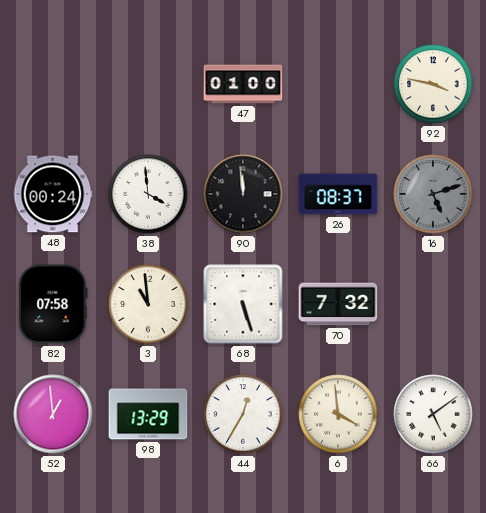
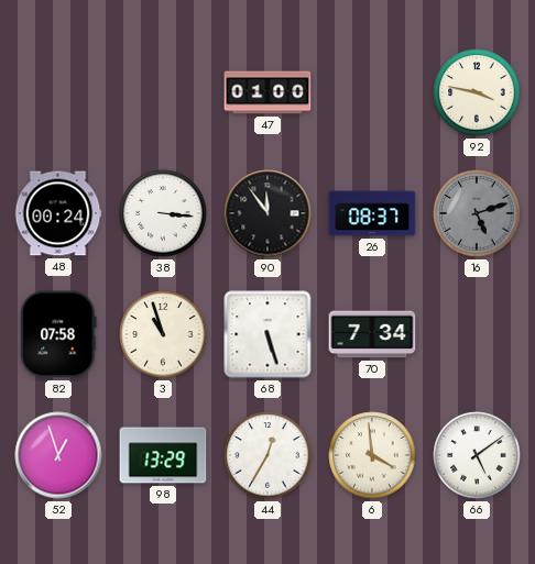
38: 3:59 -> 3:16 (163, 213)
90: 11:59 -> 11:54 (267, 213)
3: 10:59 -> 10:57 (163, 334)
70: 7:32 -> 7:34 (372, 334)
52: 12:59 -> 12:57 (58, 455)
